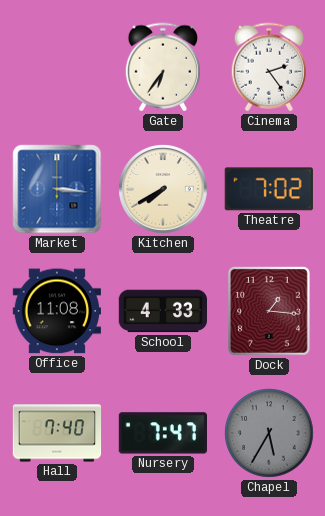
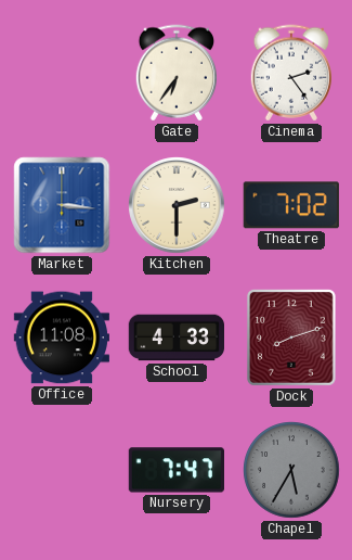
Kitchen: 7:40 -> 2:30 (177, 205)
Dock: 1:16 -> 8:12 (291, 338)
Hall: 7:40 -> none (57, 433)
